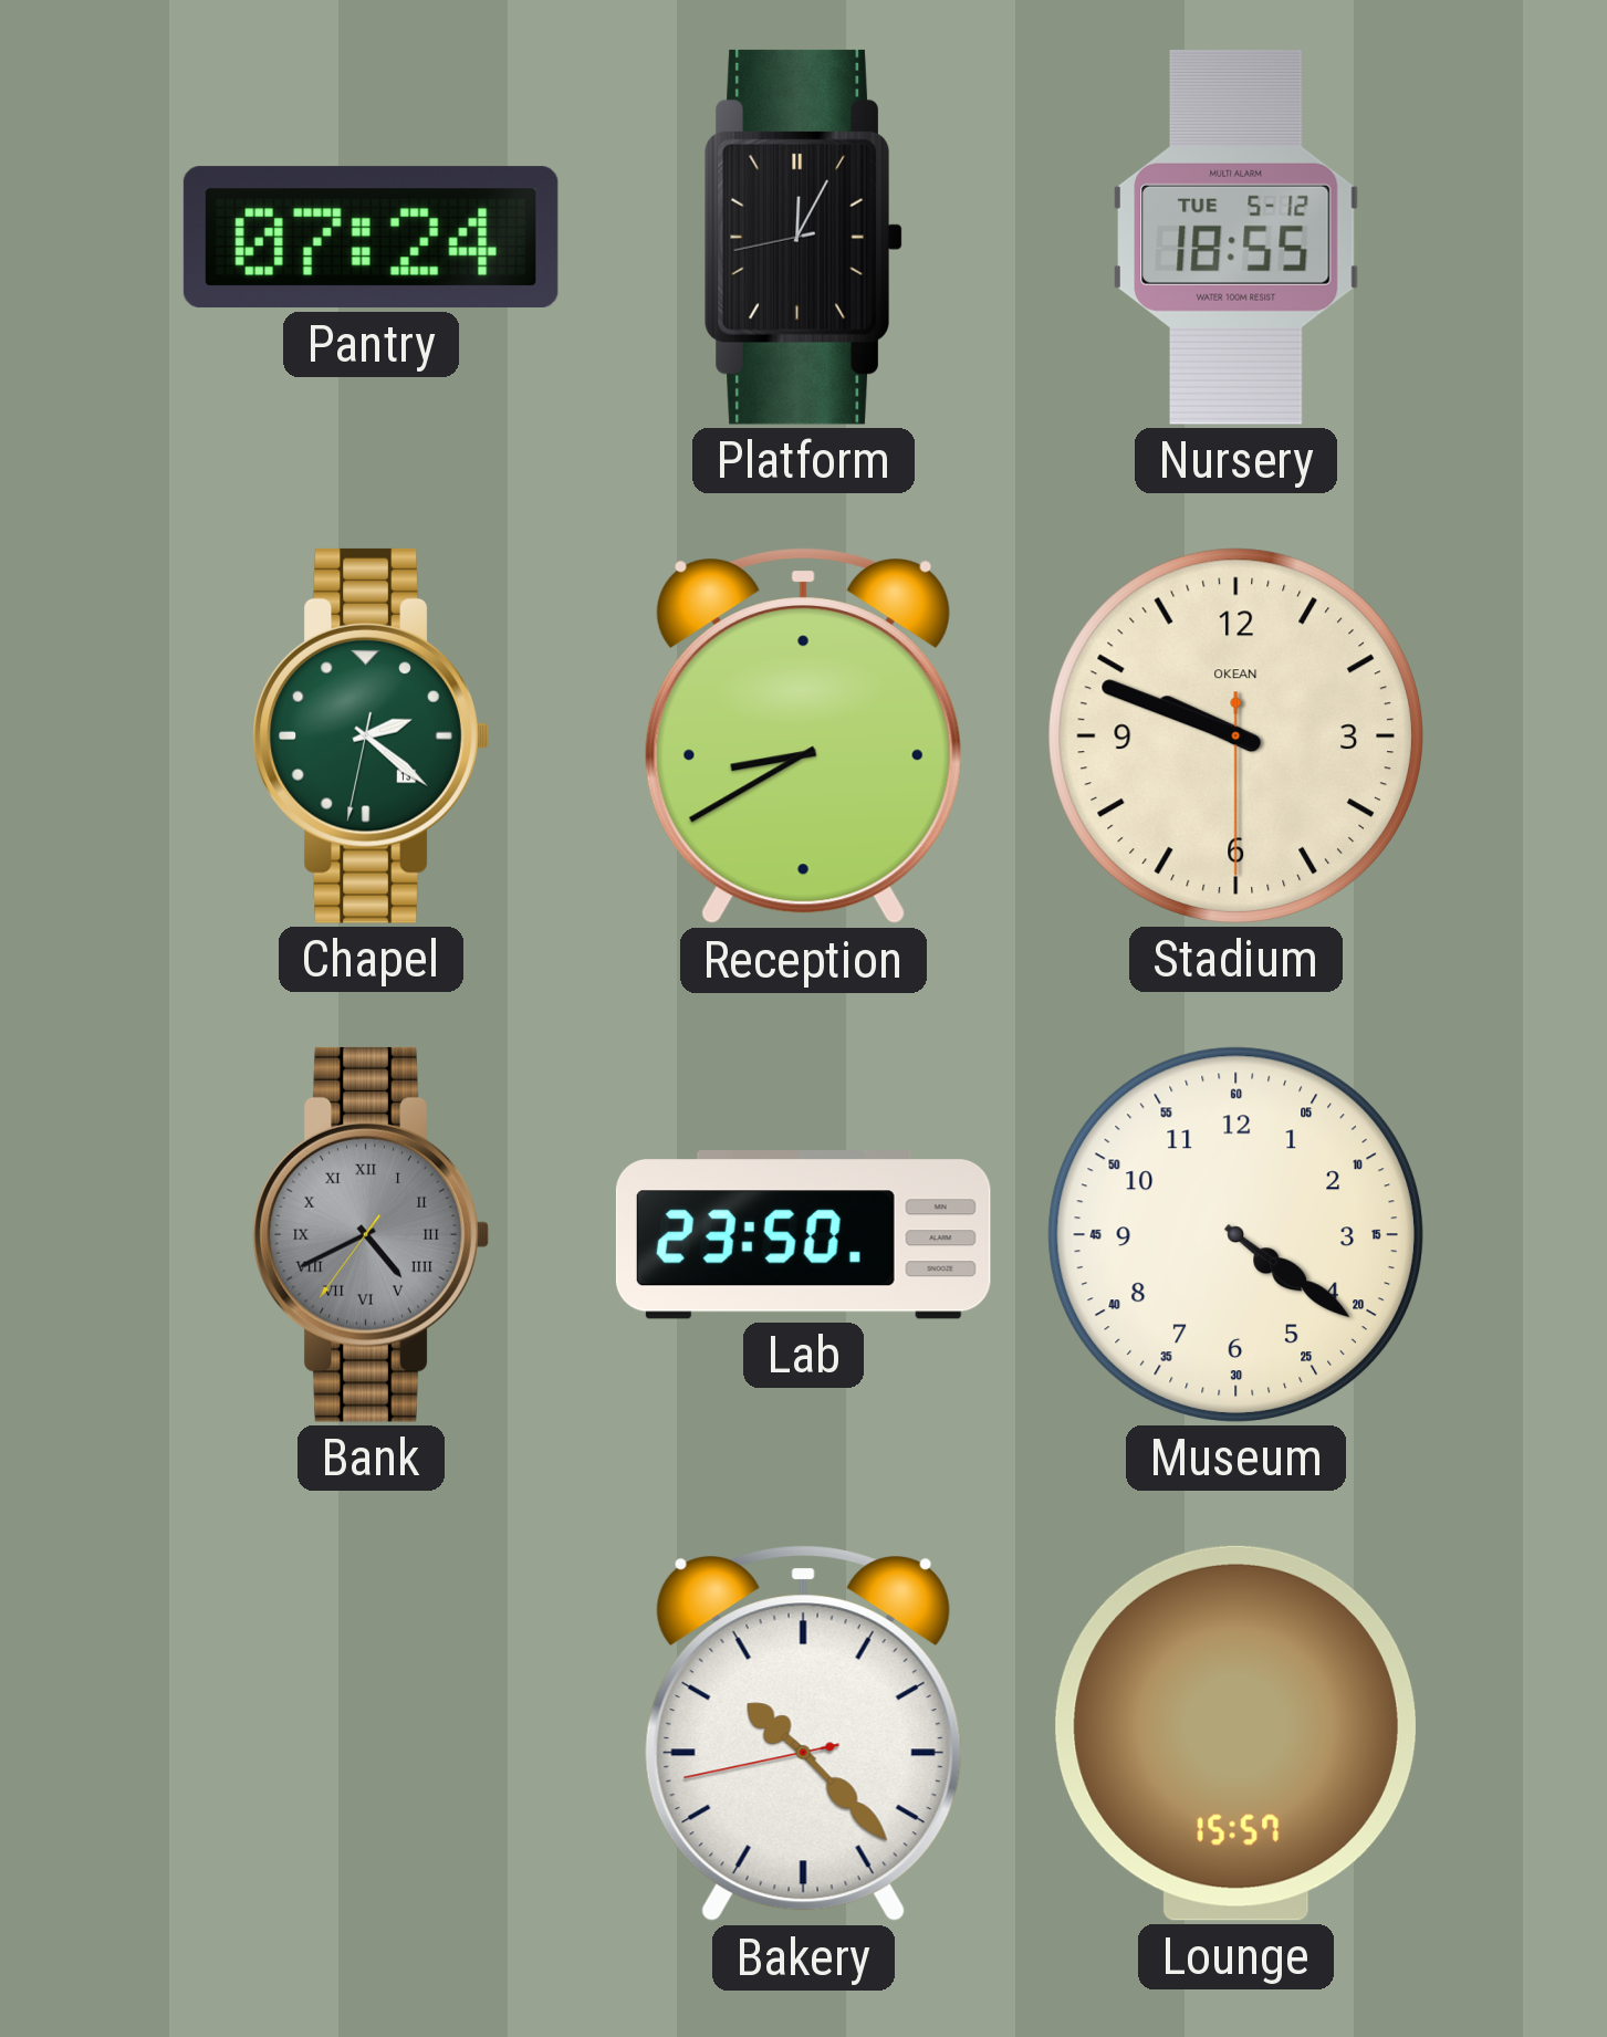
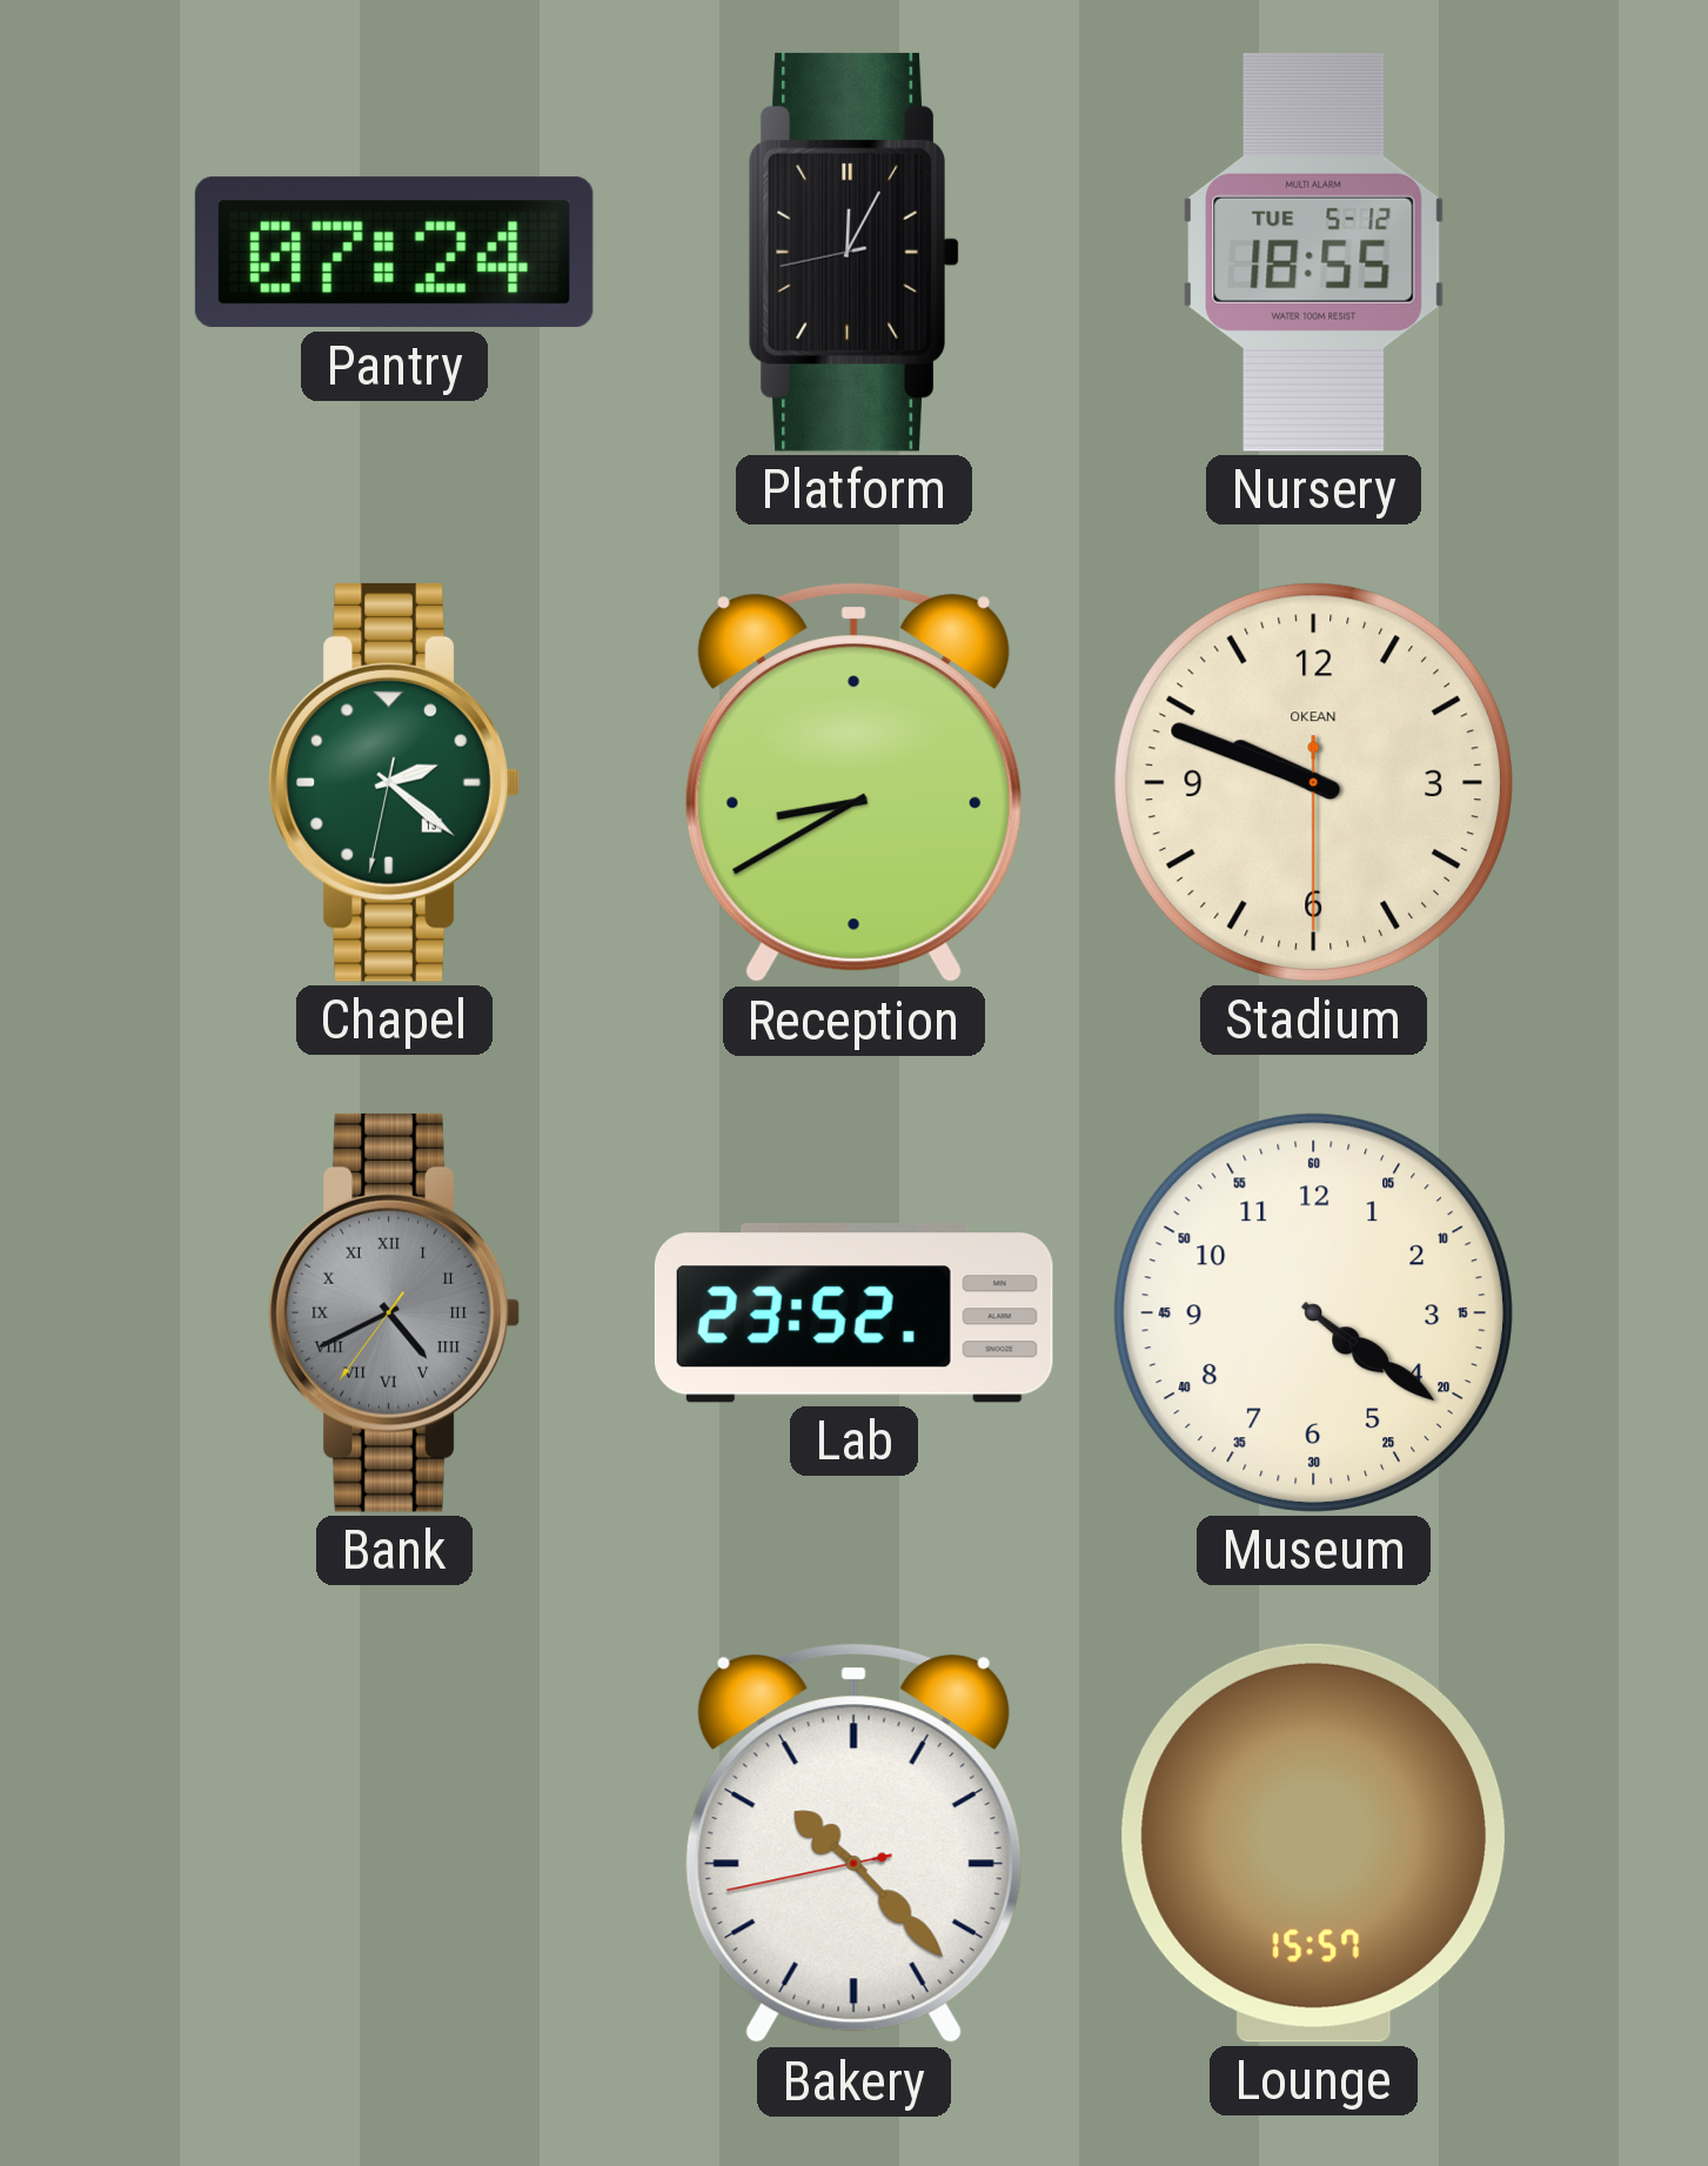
Lab: 23:50 -> 23:52 (853, 1313)
